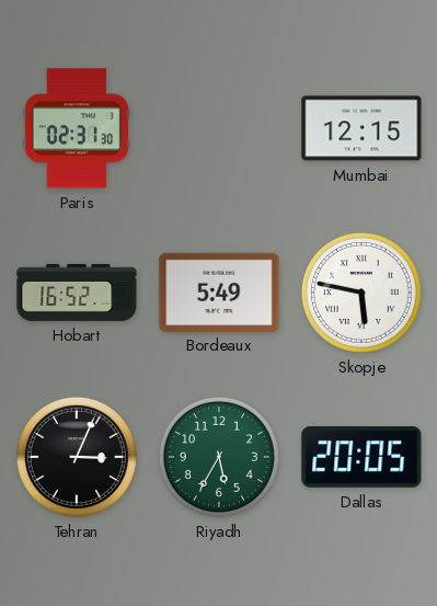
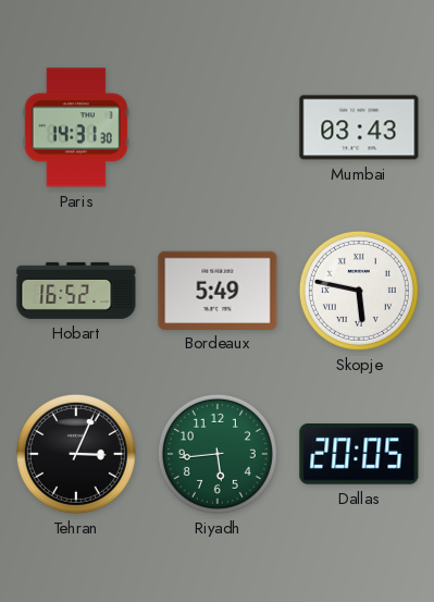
Paris: 02:31 -> 14:31 (76, 127)
Mumbai: 12:15 -> 03:43 (359, 127)
Riyadh: 5:35 -> 5:44 (218, 454)
